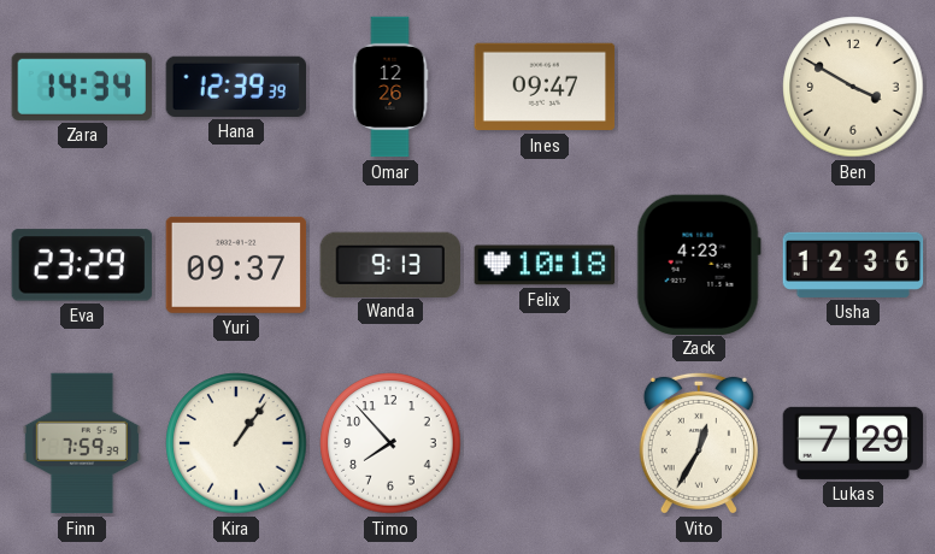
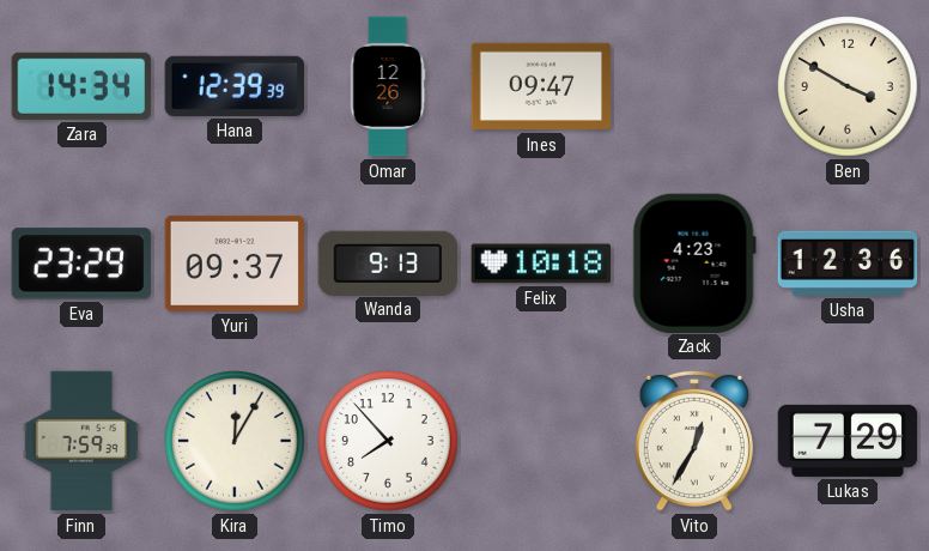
Kira: 1:06 -> 12:05 (235, 441)
